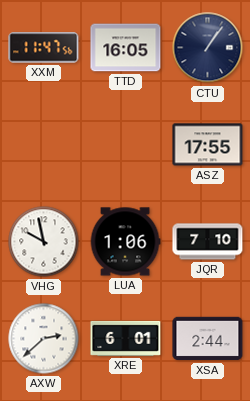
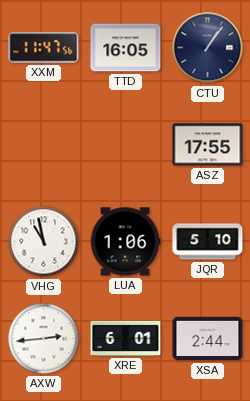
VHG: 9:58 -> 10:58 (44, 242)
JQR: 7:10 -> 5:10 (208, 242)
AXW: 2:38 -> 2:44 (44, 339)
